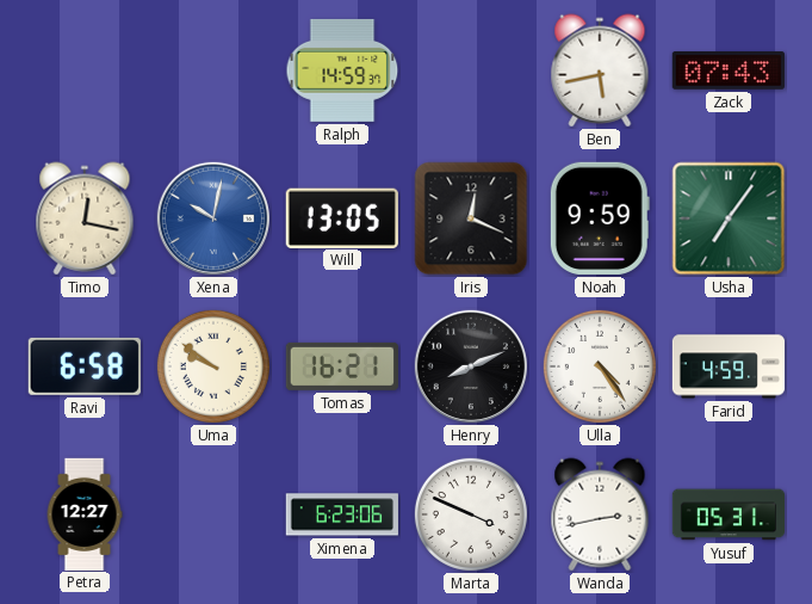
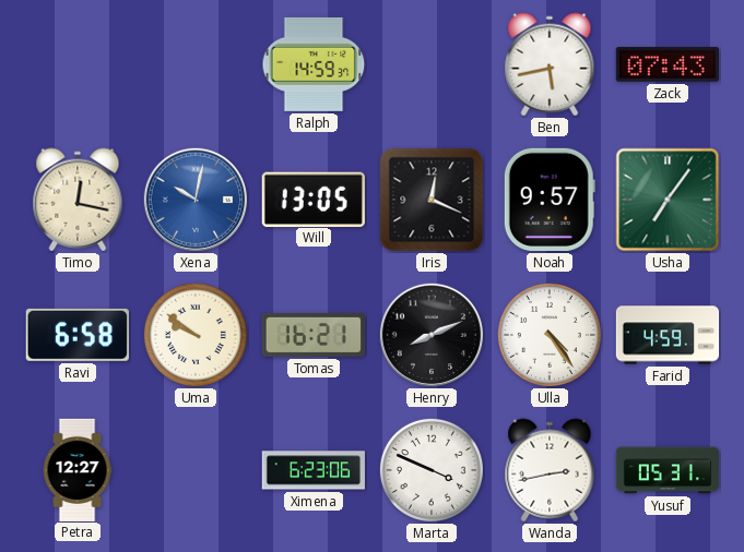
Noah: 9:59 -> 9:57 (550, 200)
